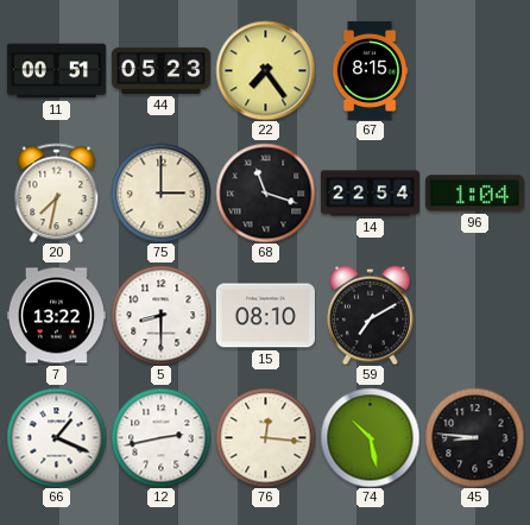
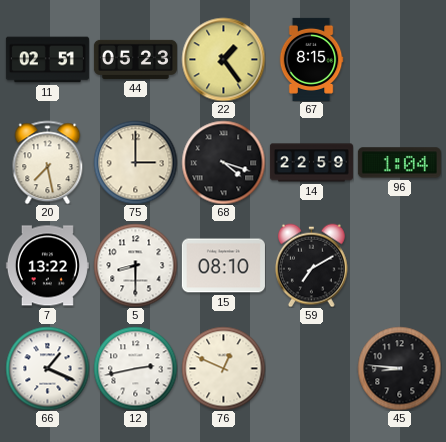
11: 00:51 -> 02:51 (47, 60)
22: 7:24 -> 1:24 (223, 59)
20: 7:32 -> 7:28 (48, 162)
68: 11:18 -> 4:18 (223, 162)
14: 22:54 -> 22:59 (311, 163)
76: 12:16 -> 12:49 (223, 368)
74: 10:28 -> none (370, 437)
